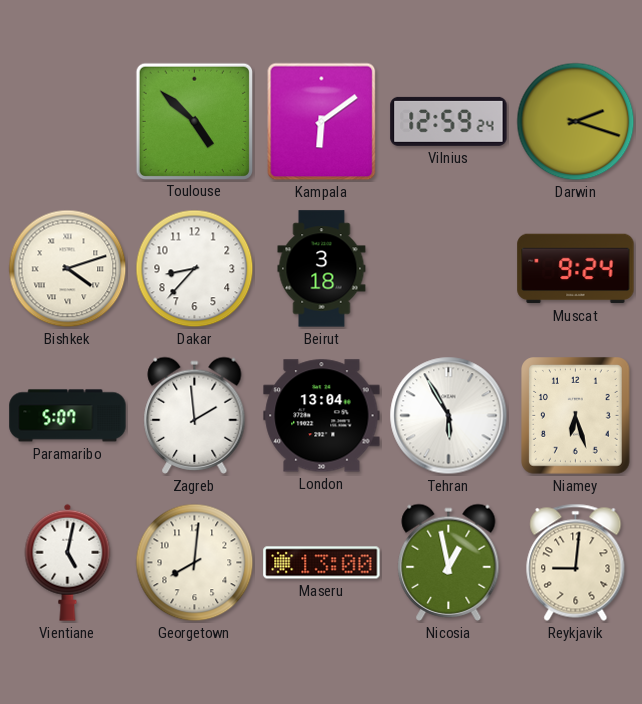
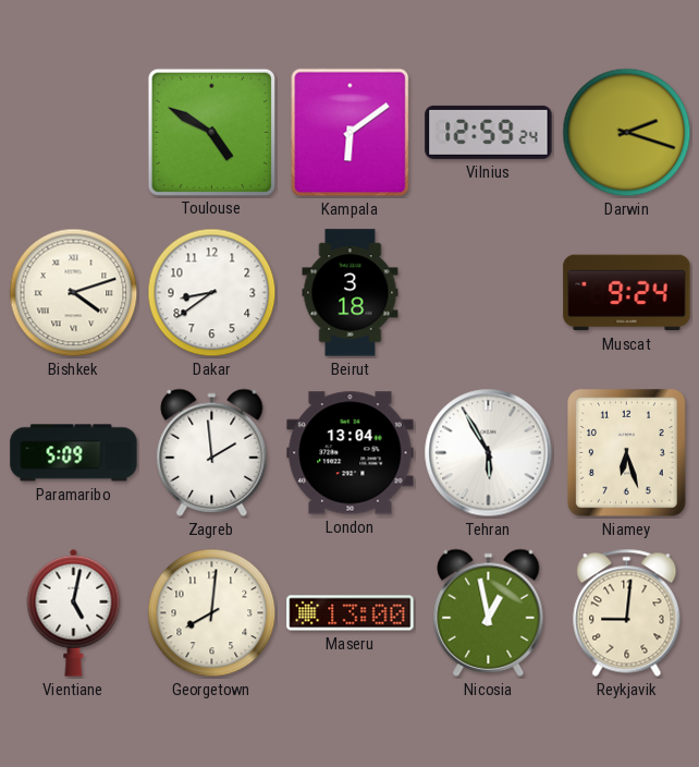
Toulouse: 4:52 -> 4:50 (211, 132)
Dakar: 8:37 -> 8:39 (212, 293)
Paramaribo: 5:07 -> 5:09 (74, 453)
